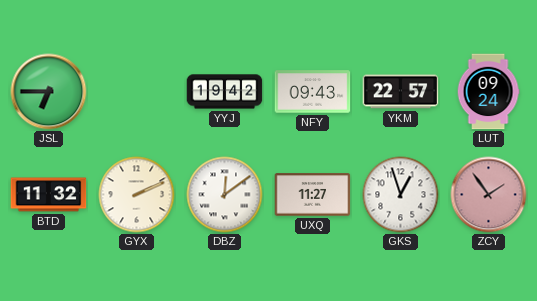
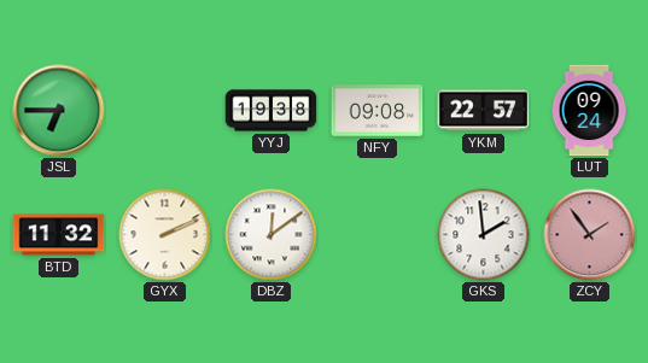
YYJ: 19:42 -> 19:38 (272, 111)
NFY: 09:43 -> 09:08 (378, 111)
UXQ: 11:27 -> none (313, 195)
GKS: 12:57 -> 1:59 (484, 235)
